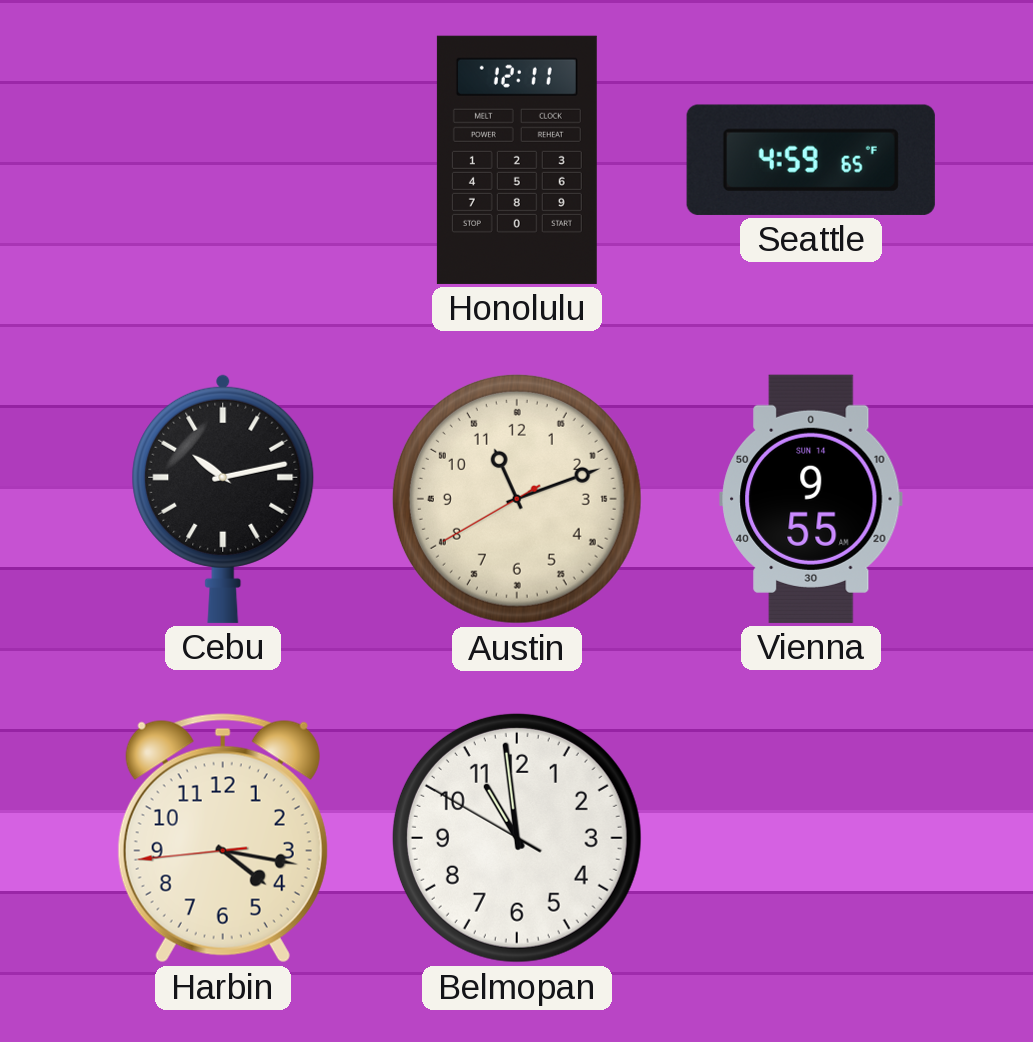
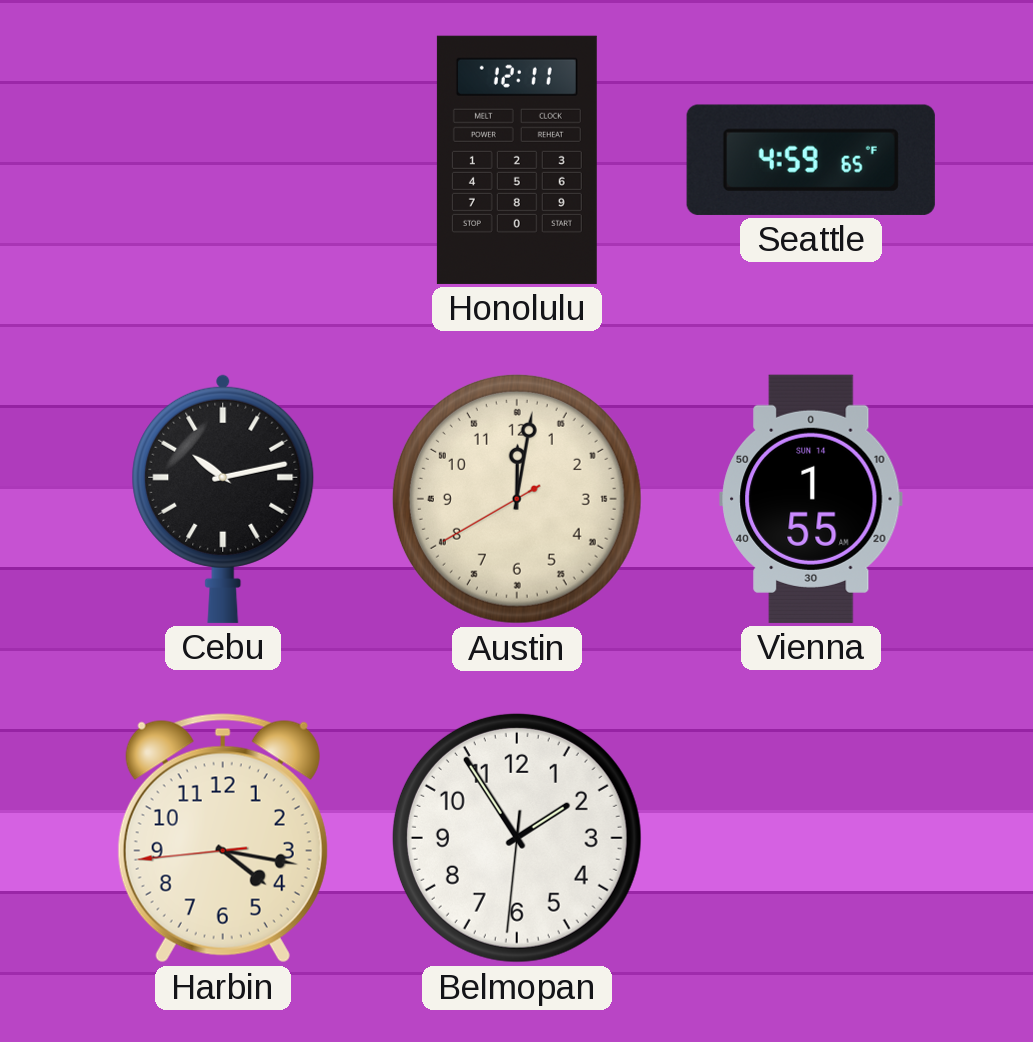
Austin: 11:11 -> 12:01 (517, 499)
Vienna: 9:55 -> 1:55 (811, 499)
Belmopan: 10:58 -> 1:54 (517, 838)
